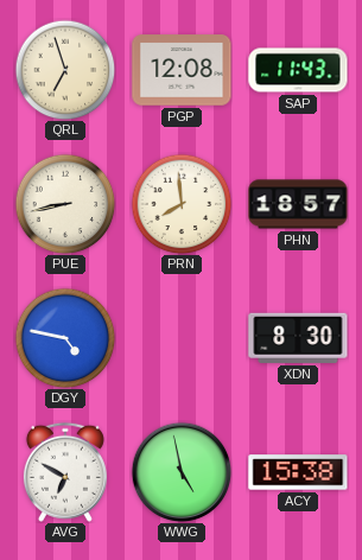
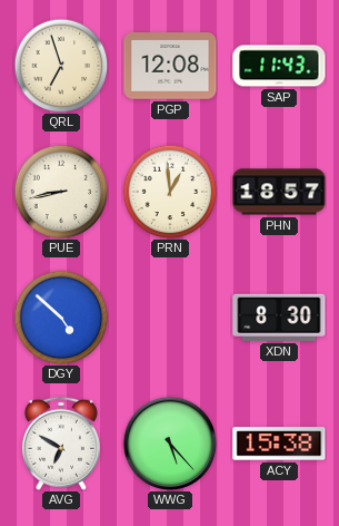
PRN: 7:59 -> 12:59 (170, 192)
DGY: 4:47 -> 4:52 (61, 318)
WWG: 4:58 -> 5:23 (170, 444)
